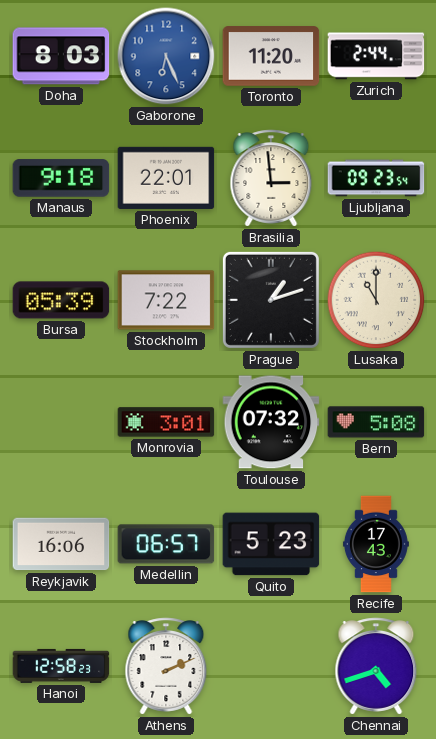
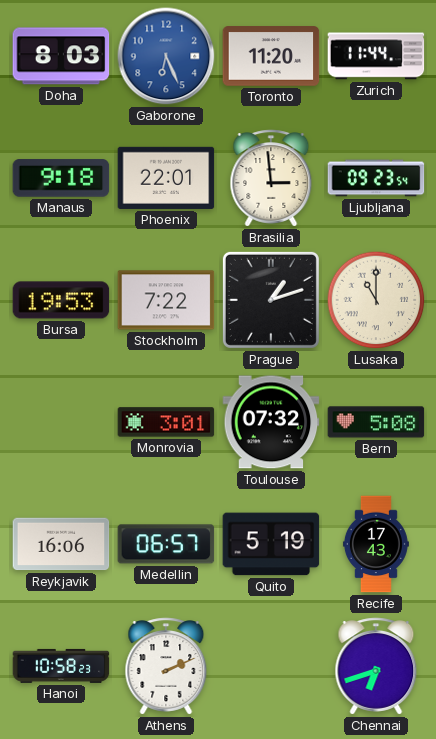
Zurich: 2:44 -> 11:44 (376, 56)
Bursa: 05:39 -> 19:53 (61, 300)
Quito: 5:23 -> 5:19 (271, 544)
Hanoi: 12:58 -> 10:58 (61, 666)
Chennai: 4:42 -> 6:42 (376, 666)
